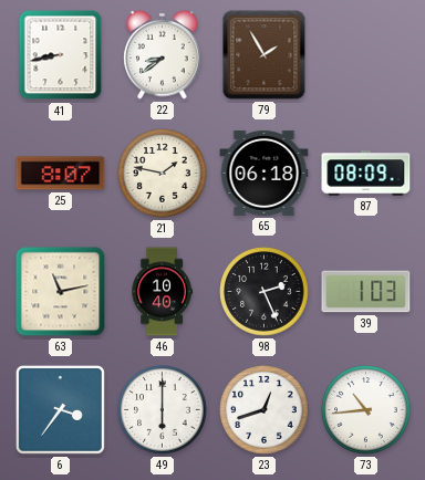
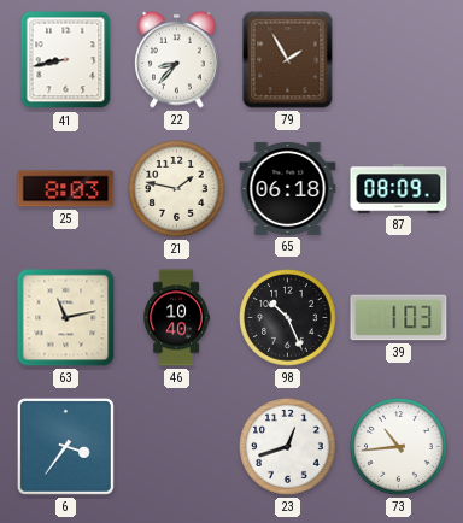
22: 8:39 -> 8:37 (177, 59)
25: 8:07 -> 8:03 (66, 189)
98: 2:26 -> 10:26 (288, 318)
49: 6:00 -> none (163, 410)
